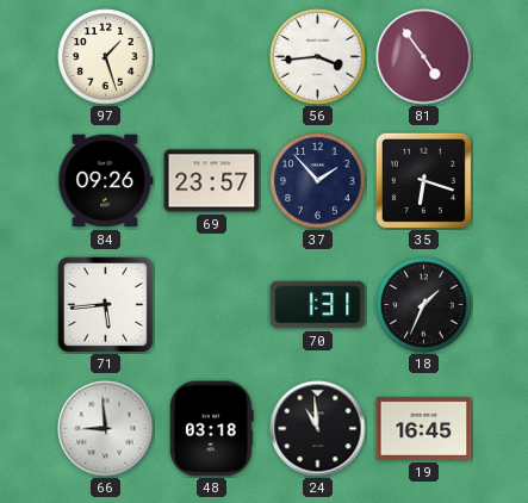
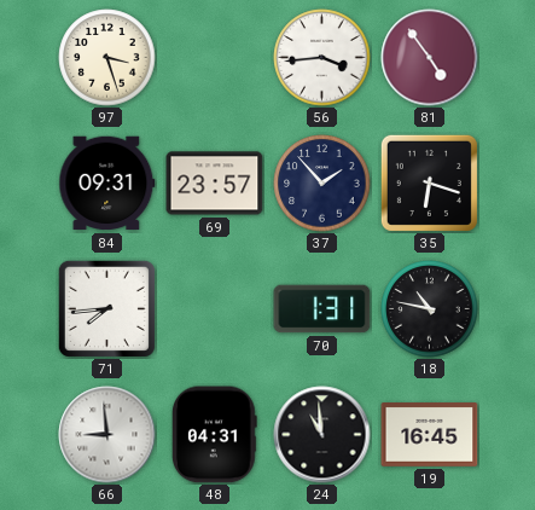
97: 1:27 -> 3:27 (107, 58)
84: 09:26 -> 09:31 (107, 184)
71: 5:44 -> 7:44 (106, 308)
18: 1:34 -> 10:47 (430, 309)
48: 03:18 -> 04:31 (214, 435)
